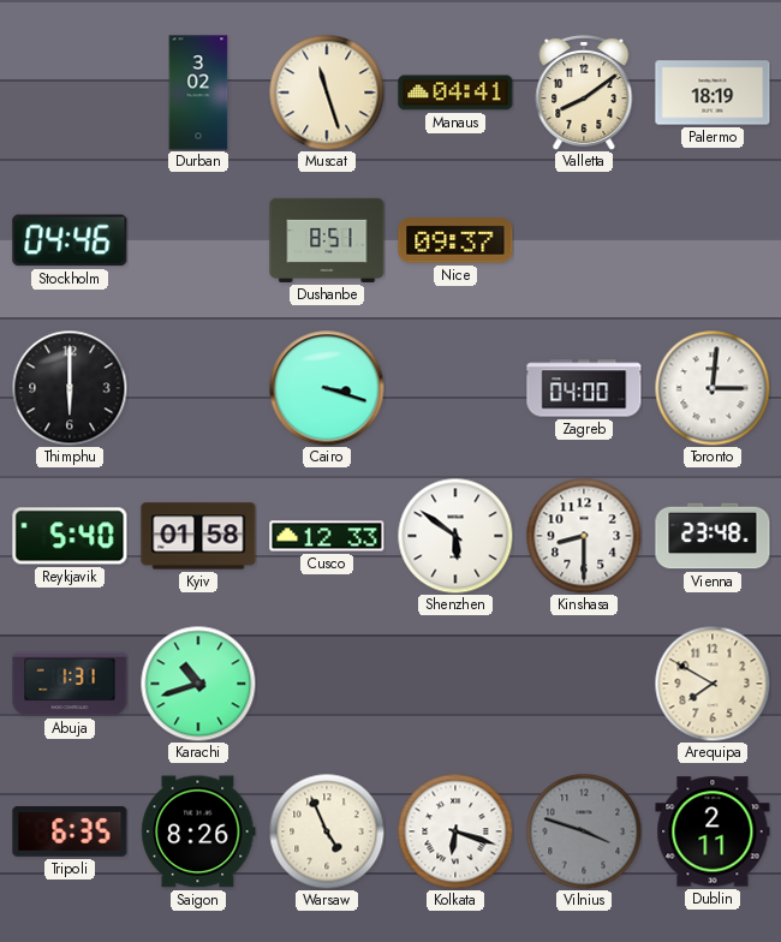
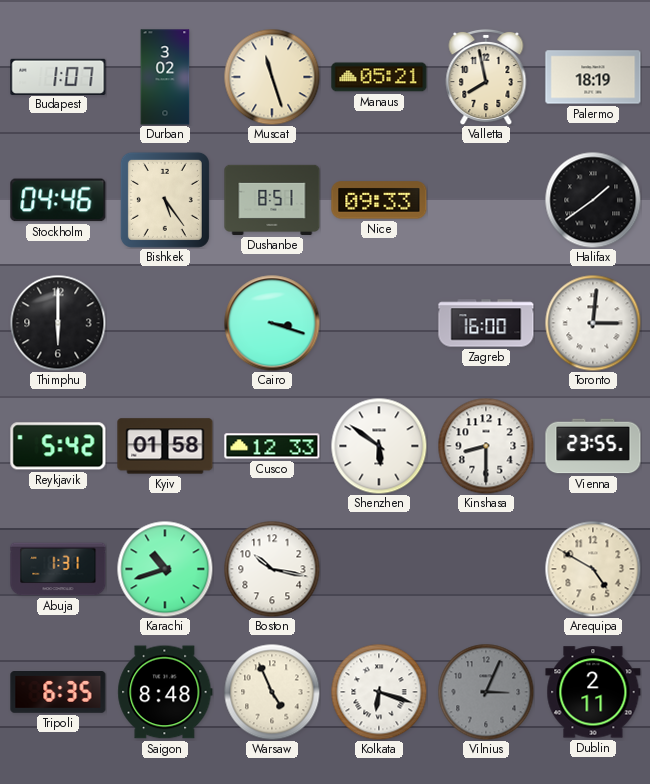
Budapest: none -> 1:07 (58, 76)
Manaus: 04:41 -> 05:21 (379, 77)
Valletta: 8:09 -> 7:58 (486, 77)
Bishkek: none -> 5:24 (165, 200)
Nice: 09:37 -> 09:33 (379, 200)
Halifax: none -> 1:39 (593, 200)
Zagreb: 04:00 -> 16:00 (486, 323)
Reykjavik: 5:40 -> 5:42 (58, 446)
Vienna: 23:48 -> 23:55 (593, 446)
Boston: none -> 10:17 (272, 569)
Arequipa: 7:50 -> 4:50 (593, 569)
Saigon: 8:26 -> 8:48 (165, 692)
Vilnius: 3:48 -> 3:04 (486, 692)
